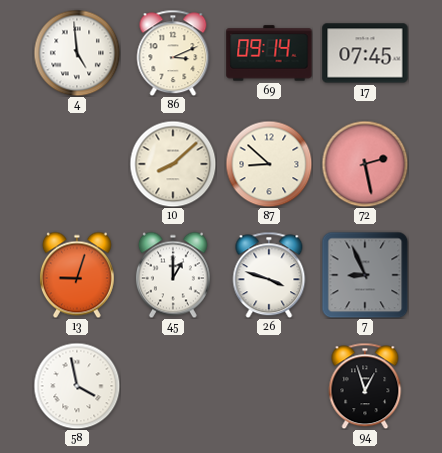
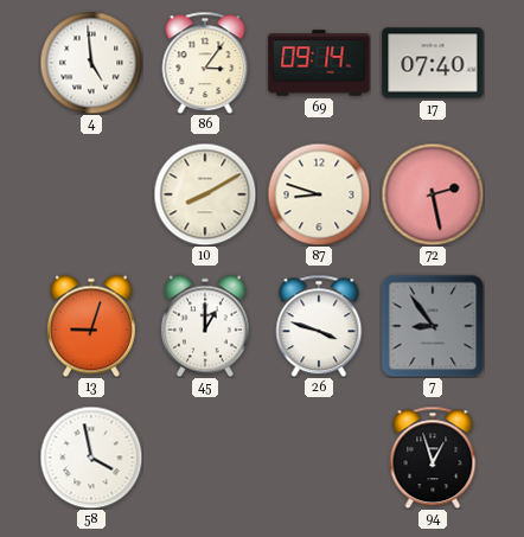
86: 3:11 -> 3:06 (205, 63)
17: 07:45 -> 07:40 (433, 63)
10: 8:08 -> 8:10 (205, 194)
87: 8:52 -> 8:48 (319, 194)
7: 8:56 -> 8:54 (433, 326)
